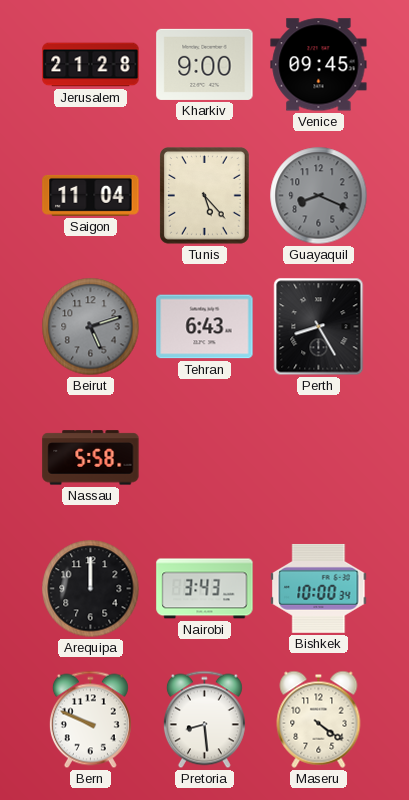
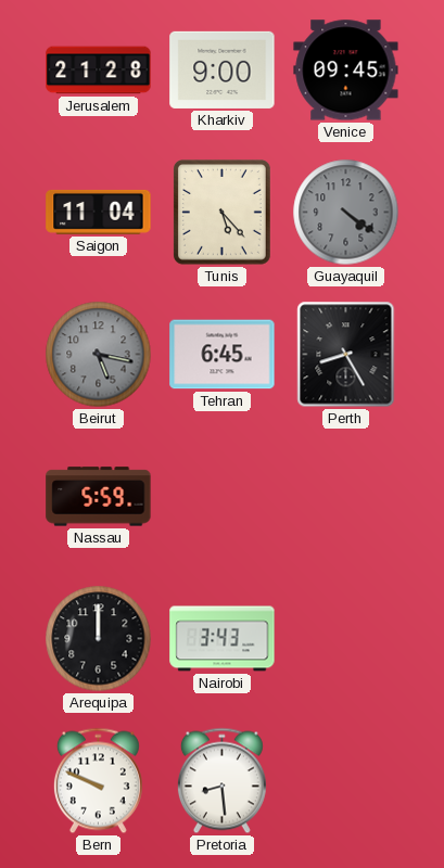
Guayaquil: 8:19 -> 4:21 (346, 213)
Beirut: 5:12 -> 5:17 (99, 355)
Tehran: 6:43 -> 6:45 (223, 355)
Nassau: 5:58 -> 5:59 (99, 497)
Bishkek: 10:00 -> none (319, 588)
Maseru: 4:21 -> none (319, 719)
